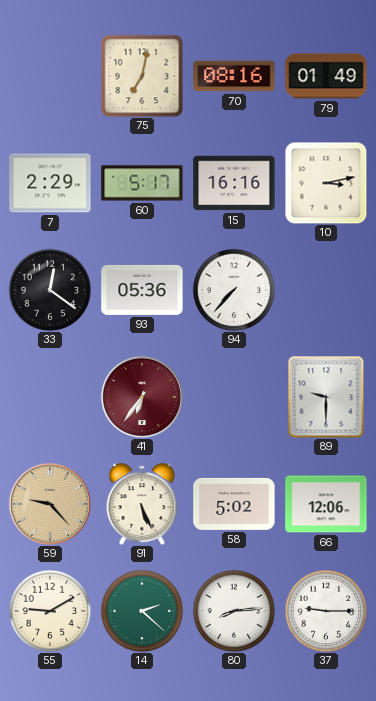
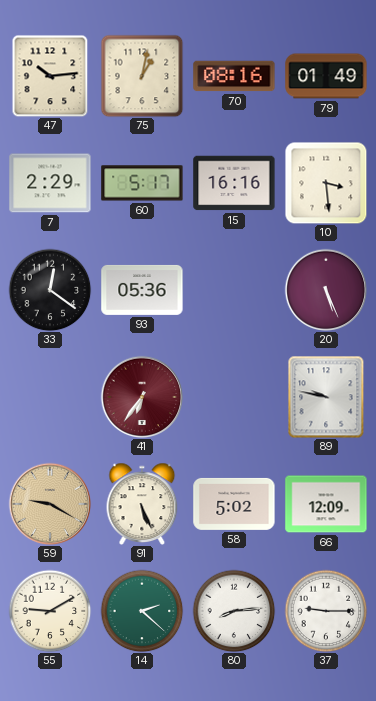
47: none -> 10:14 (50, 76)
75: 7:02 -> 1:02 (142, 76)
10: 3:13 -> 3:29 (326, 183)
94: 7:37 -> none (234, 290)
20: none -> 5:26 (326, 290)
89: 9:30 -> 9:47 (326, 397)
59: 9:23 -> 9:20 (50, 504)
66: 12:06 -> 12:09 (326, 504)
